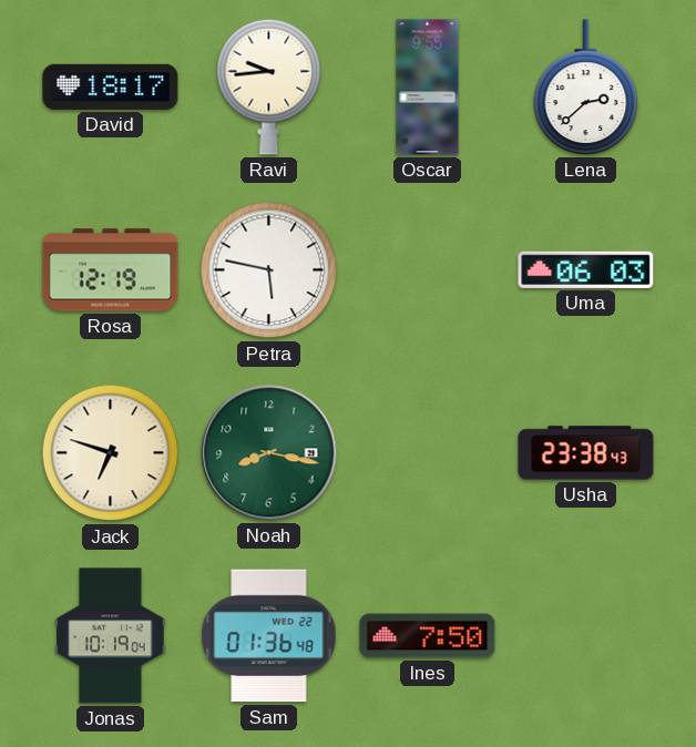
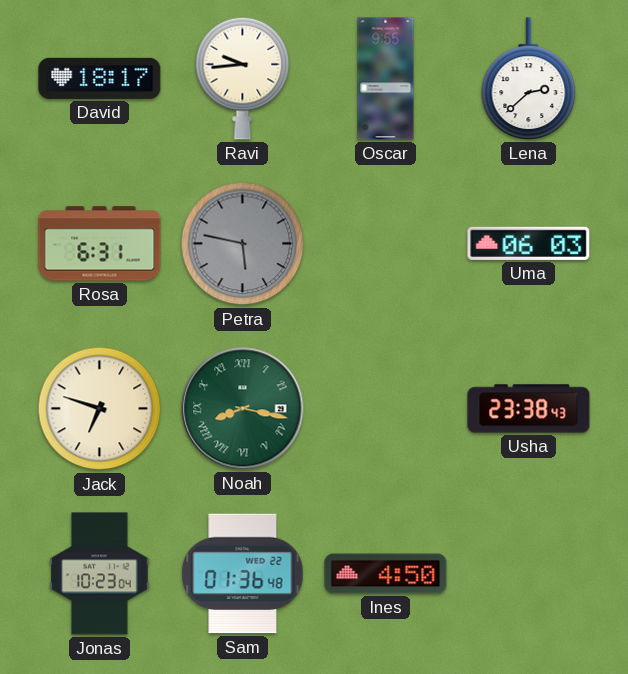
Rosa: 12:19 -> 6:31 (100, 244)
Petra dial: white -> grey (243, 244)
Noah numerals: Arabic -> Roman (243, 409)
Jonas: 10:19 -> 10:23 (100, 574)
Ines: 7:50 -> 4:50 (386, 574)
